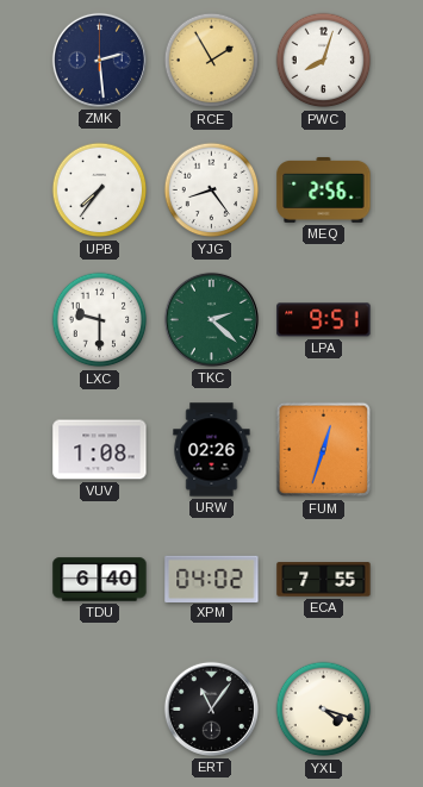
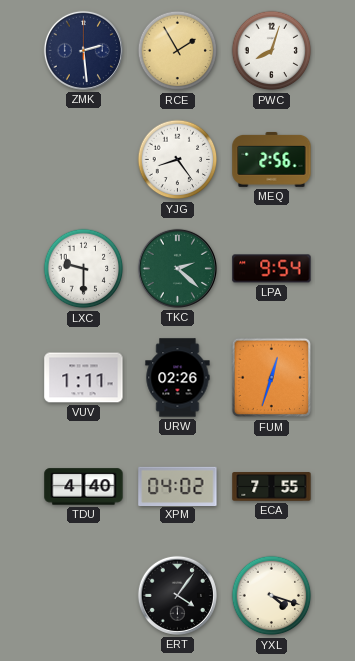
UPB: 7:36 -> none (100, 190)
LPA: 9:51 -> 9:54 (272, 269)
VUV: 1:08 -> 1:11 (84, 378)
TDU: 6:40 -> 4:40 (84, 487)
ERT: 11:06 -> 4:06 (177, 595)
